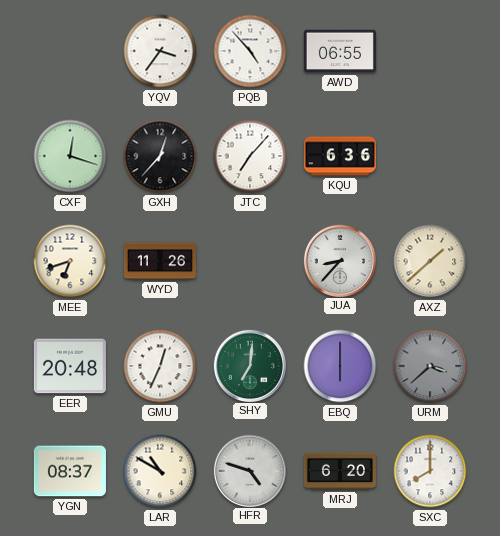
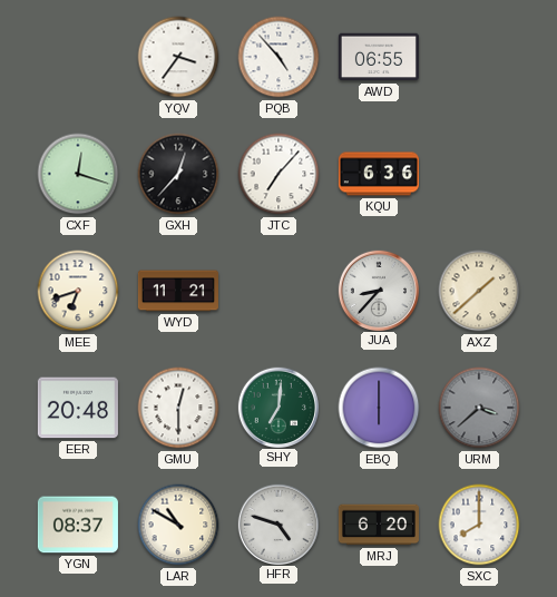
WYD: 11:26 -> 11:21 (178, 291)
GMU: 12:34 -> 12:30 (178, 408)
